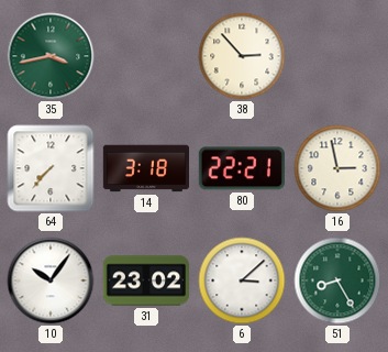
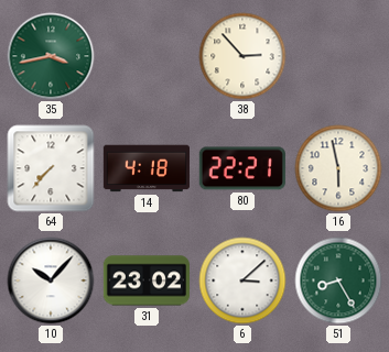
14: 3:18 -> 4:18 (145, 168)
16: 2:58 -> 5:58 (338, 168)
10: 10:06 -> 10:07 (51, 280)
